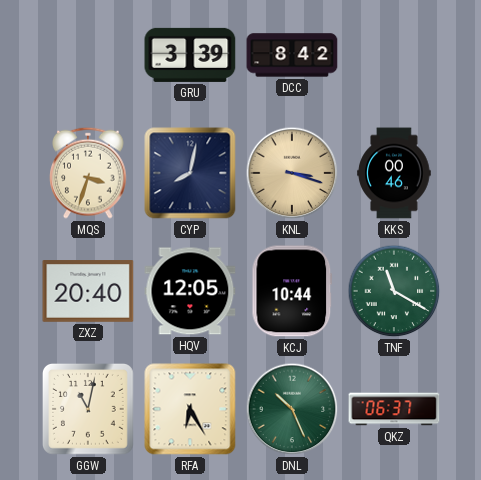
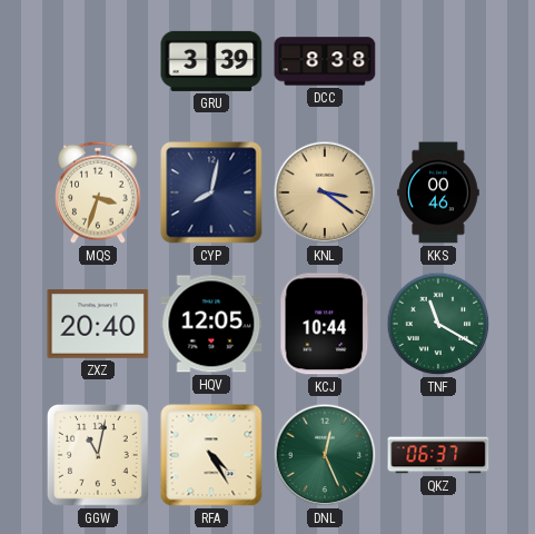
DCC: 8:42 -> 8:38 (325, 61)
KNL: 3:18 -> 3:21 (325, 192)
RFA: 6:25 -> 4:25 (211, 455)
DNL: 10:26 -> 12:26 (325, 455)
